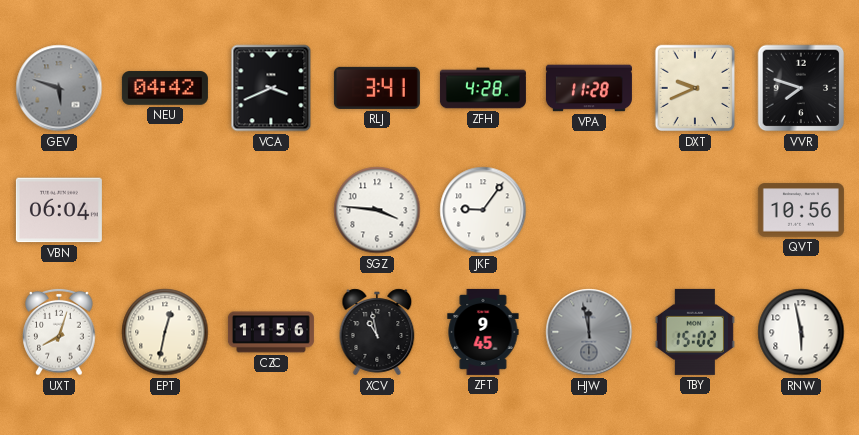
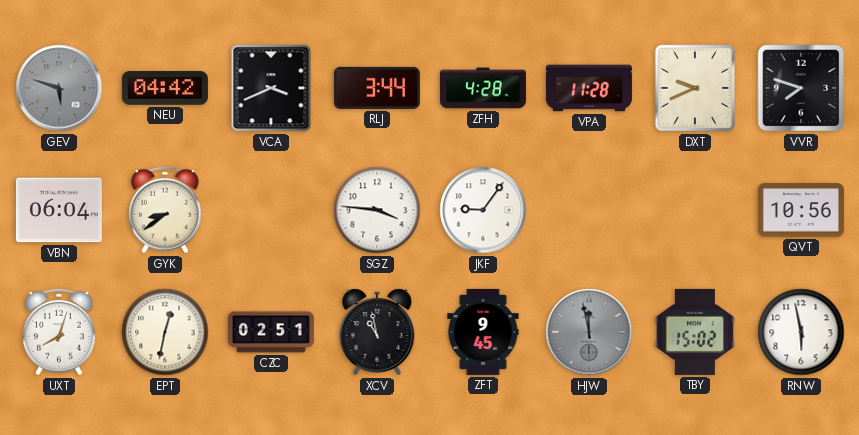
RLJ: 3:41 -> 3:44 (377, 88)
GYK: none -> 8:39 (165, 210)
CZC: 11:56 -> 02:51 (271, 332)
